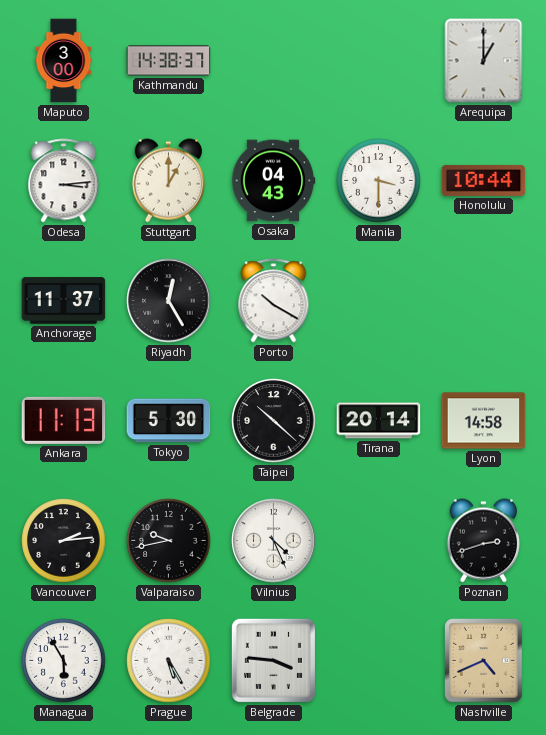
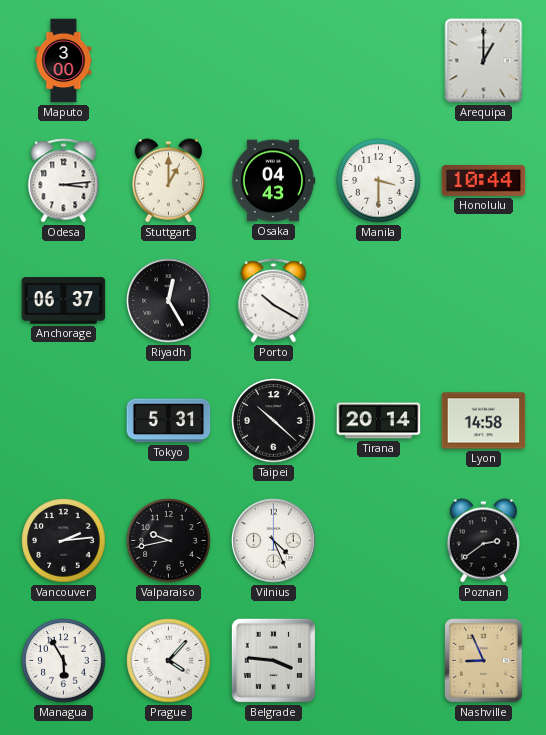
Kathmandu: 14:38 -> none (169, 61)
Anchorage: 11:37 -> 06:37 (64, 301)
Ankara: 11:13 -> none (64, 420)
Tokyo: 5:30 -> 5:31 (169, 421)
Poznan: 2:42 -> 2:39 (483, 541)
Prague: 5:25 -> 4:07 (169, 661)
Nashville: 4:41 -> 8:56 (484, 661)
